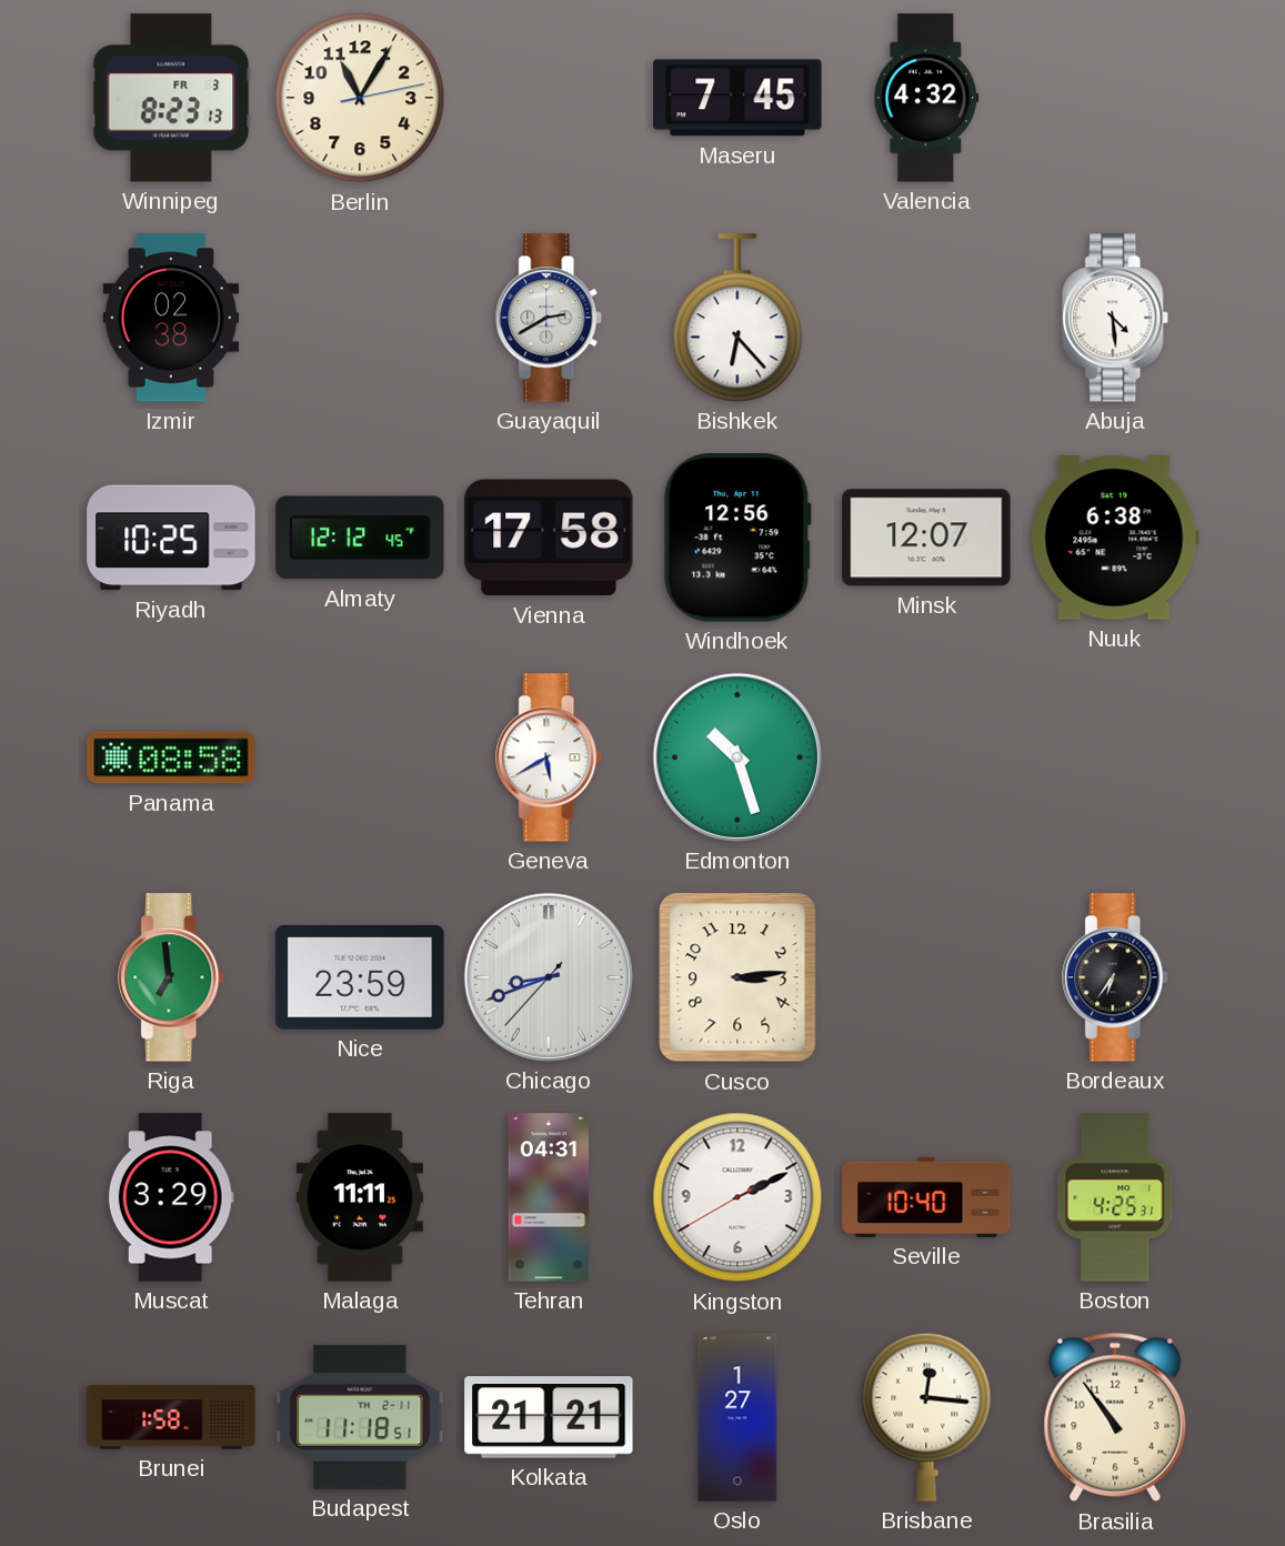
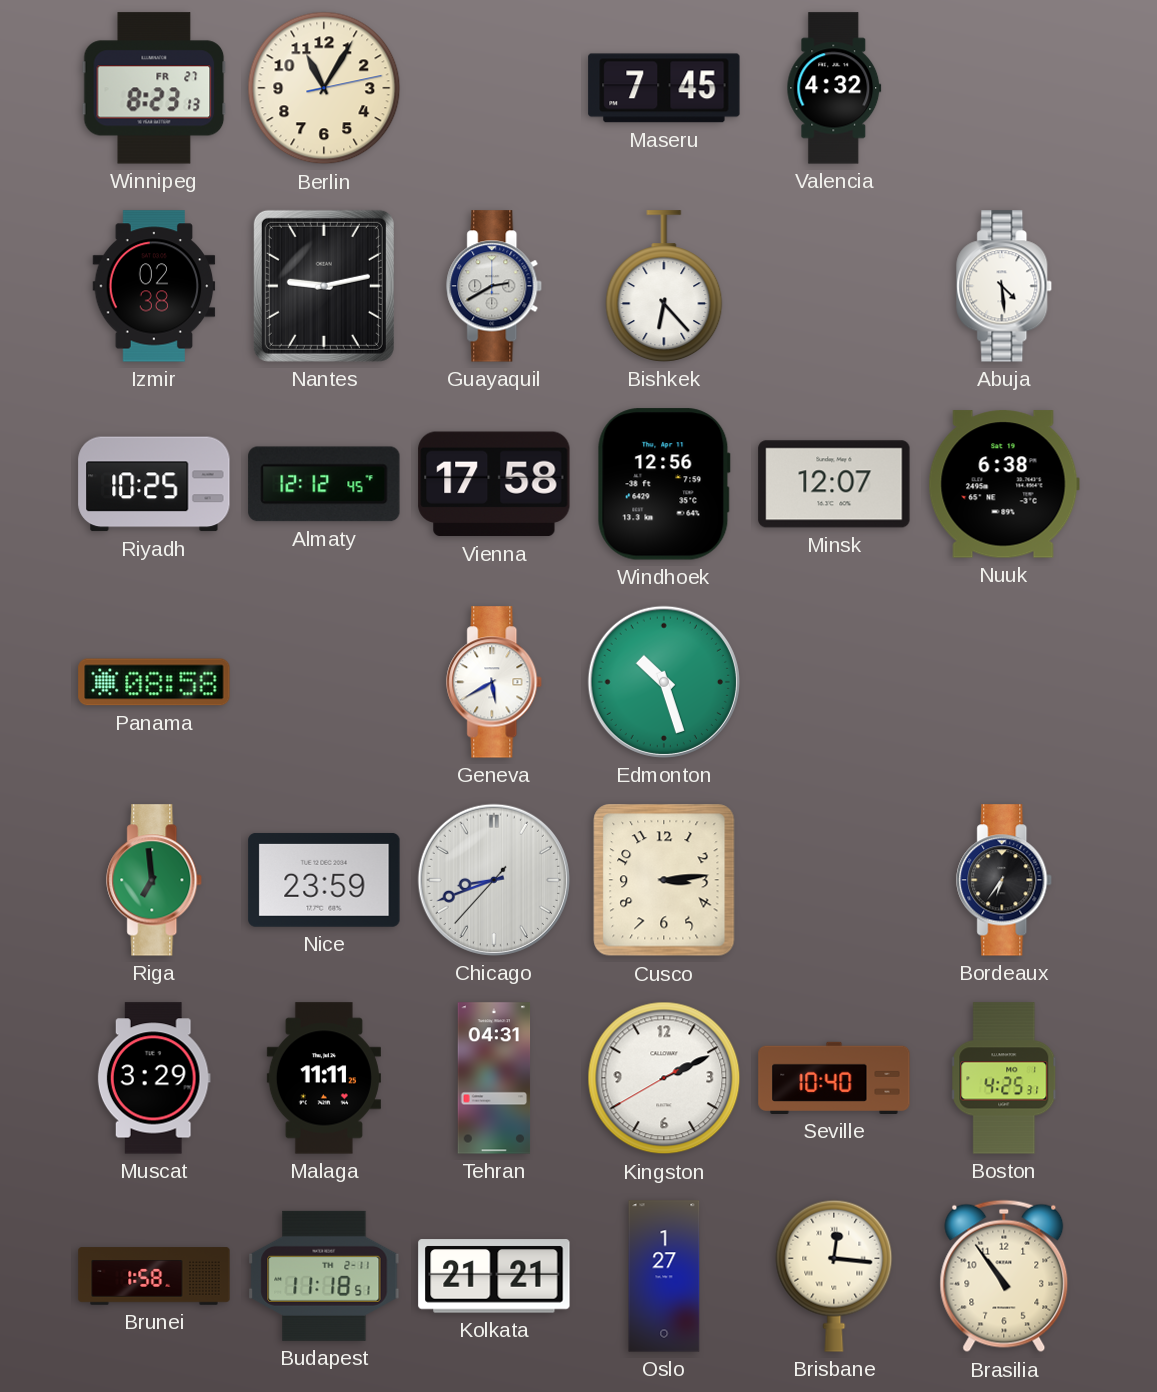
Winnipeg date: FR 3 -> FR 27 (154, 88)
Nantes: none -> 9:13 (324, 286)
